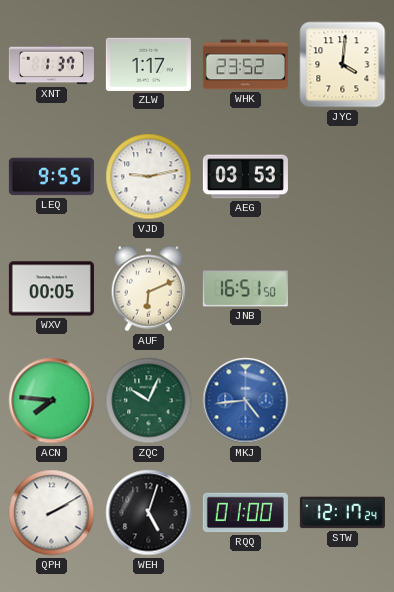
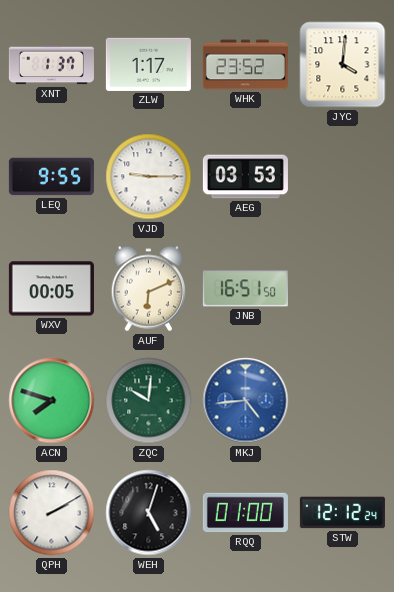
VJD: 9:13 -> 9:15 (149, 177)
ACN: 7:46 -> 7:48 (52, 401)
ZQC: 10:04 -> 10:01 (149, 401)
STW: 12:17 -> 12:12 (342, 513)
